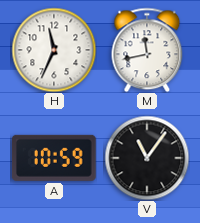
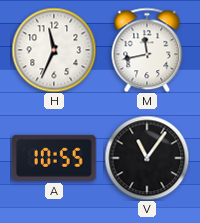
A: 10:59 -> 10:55 (54, 158)
